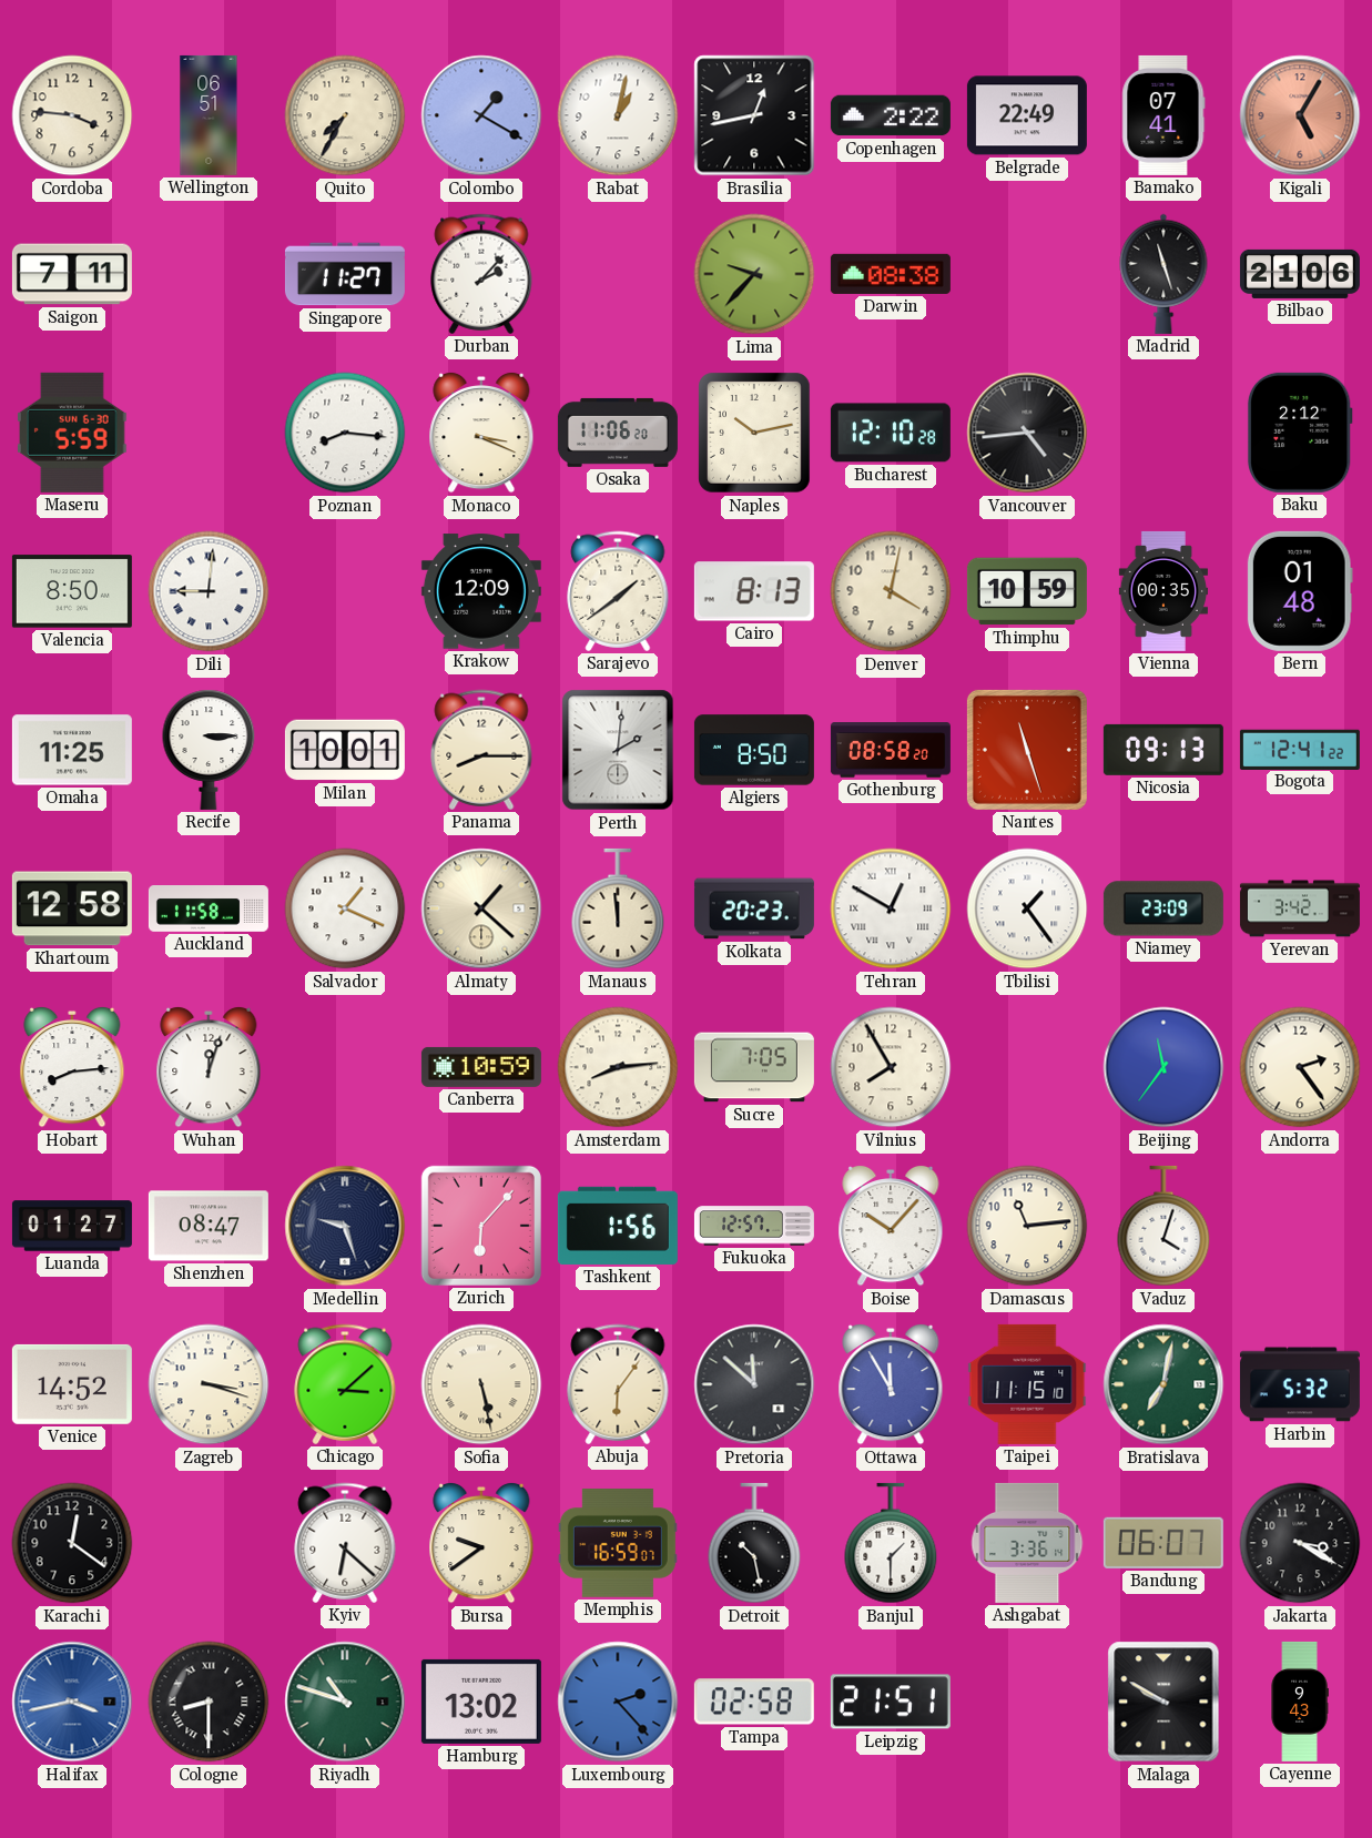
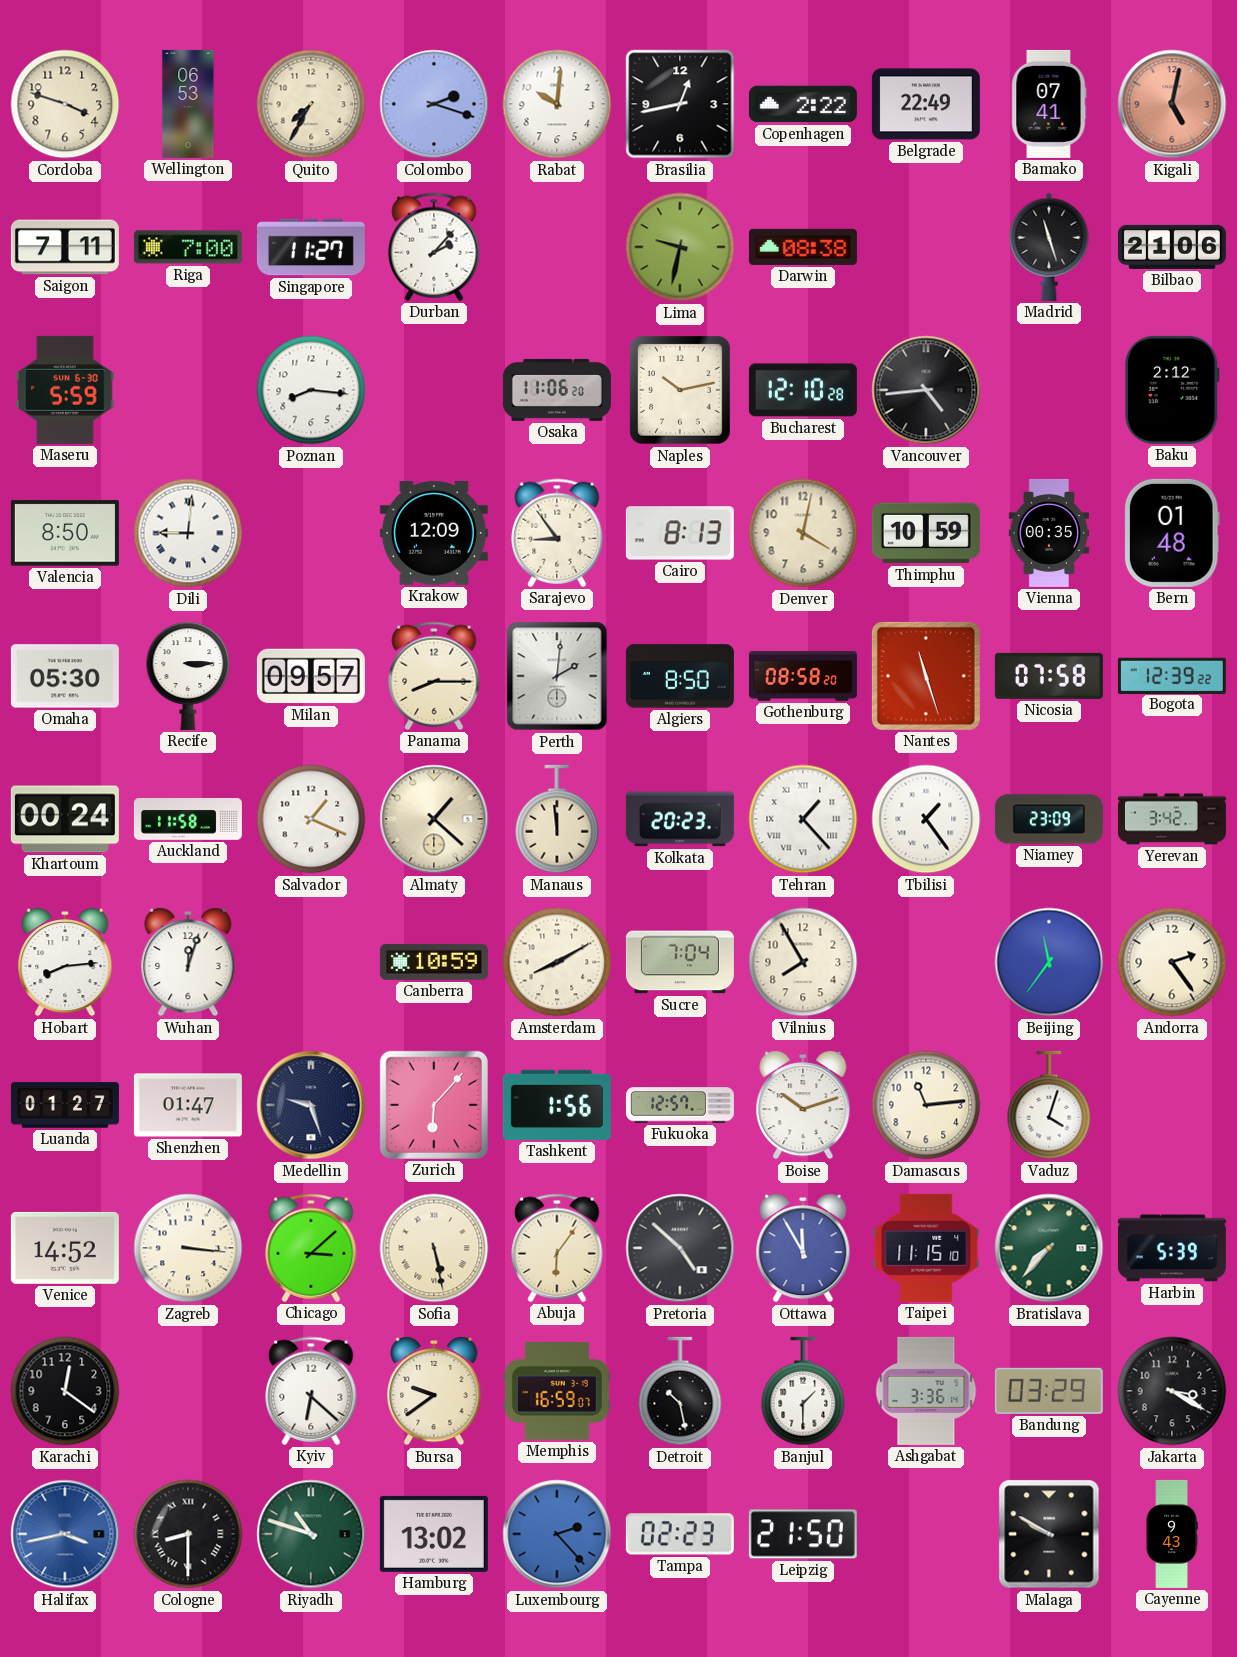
Cordoba: 3:46 -> 3:48 (65, 104)
Wellington: 06:51 -> 06:53 (188, 104)
Colombo: 1:20 -> 2:18 (434, 104)
Rabat: 1:02 -> 10:01 (557, 104)
Kigali: 5:05 -> 5:02 (1172, 104)
Riga: none -> 7:00 (188, 247)
Lima: 9:37 -> 9:32 (680, 247)
Monaco: 3:19 -> none (481, 433)
Sarajevo: 1:39 -> 8:54 (557, 533)
Omaha: 11:25 -> 05:30 (65, 676)
Milan: 10:01 -> 09:57 (311, 676)
Nicosia: 09:13 -> 07:58 (1049, 676)
Bogota: 12:41 -> 12:39 (1172, 675)
Khartoum: 12:58 -> 00:24 (65, 819)
Tehran: 12:50 -> 1:23 (803, 819)
Amsterdam: 8:14 -> 8:10 (557, 962)
Sucre: 7:05 -> 7:04 (680, 962)
Shenzhen: 08:47 -> 01:47 (188, 1105)
Boise: 10:07 -> 10:12 (803, 1105)
Zagreb: 3:18 -> 3:16 (188, 1248)
Pretoria: 11:52 -> 4:52 (680, 1248)
Bratislava: 7:02 -> 7:37 (1049, 1248)
Harbin: 5:32 -> 5:39 (1172, 1248)
Bandung: 06:07 -> 03:29 (1049, 1391)
Tampa: 02:58 -> 02:23 (680, 1534)
Leipzig: 21:51 -> 21:50 (803, 1534)
